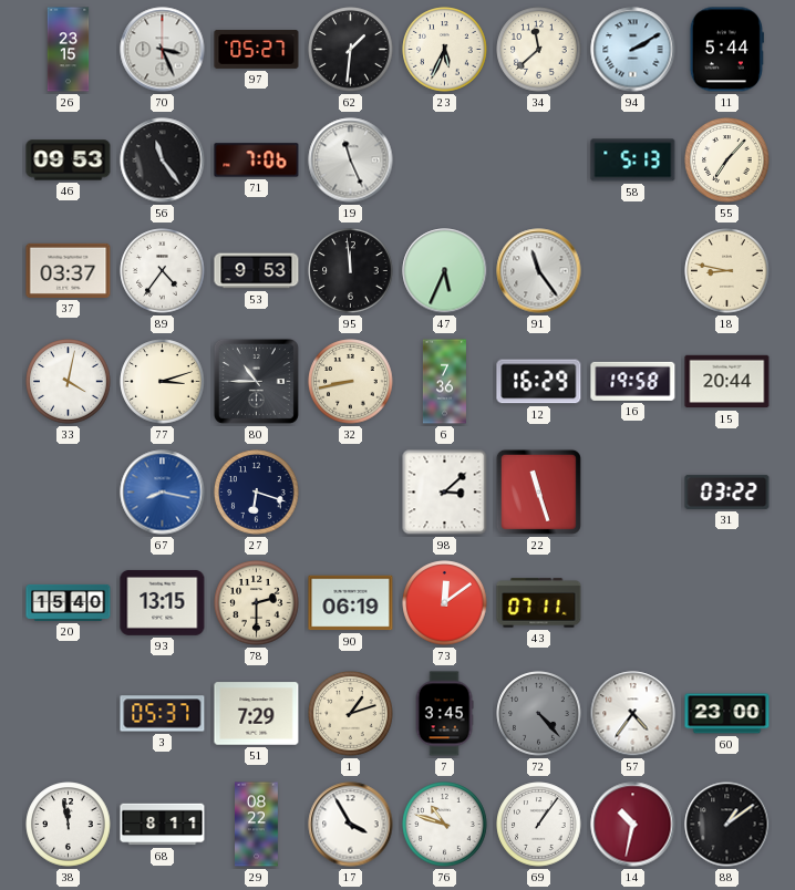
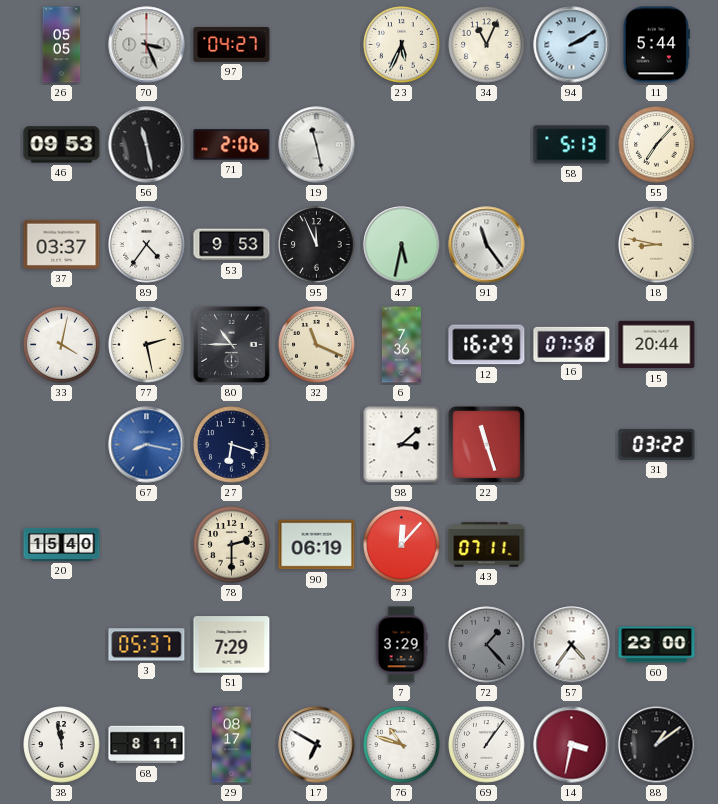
26: 23:15 -> 05:05 (62, 45)
97: 05:27 -> 04:27 (232, 44)
62: 1:31 -> none (351, 50)
34: 11:38 -> 11:04 (487, 45)
56: 11:24 -> 11:28 (147, 145)
71: 7:06 -> 2:06 (232, 145)
19: 11:26 -> 11:28 (317, 145)
95: 11:59 -> 11:56 (317, 245)
47: 5:34 -> 5:32 (402, 245)
77: 3:12 -> 2:28 (147, 345)
32: 8:43 -> 11:19 (317, 345)
16: 19:58 -> 07:58 (572, 344)
93: 13:15 -> none (163, 603)
73: 12:09 -> 12:07 (402, 545)
1: 1:12 -> none (351, 714)
7: 3:45 -> 3:29 (401, 645)
72: 4:23 -> 1:23 (487, 645)
29: 08:22 -> 08:17 (232, 745)
17: 3:55 -> 6:50 (317, 745)
14: 10:32 -> 3:32 (572, 745)
